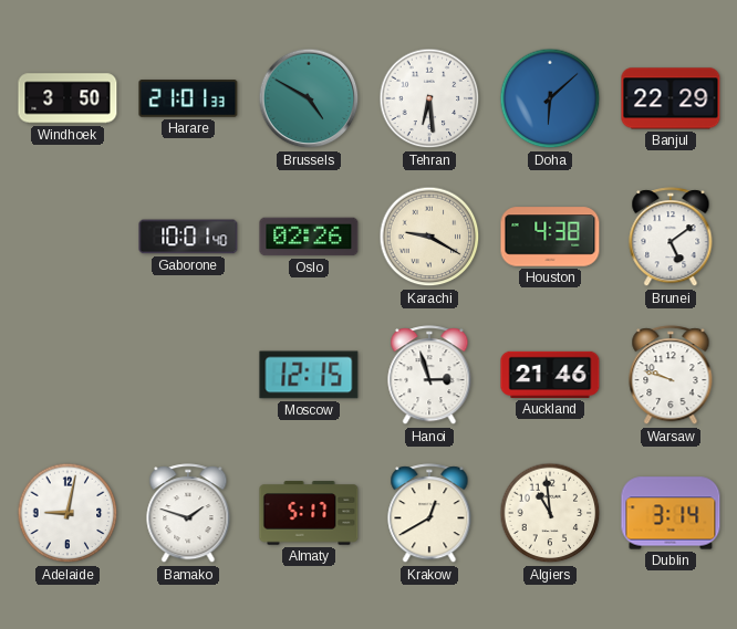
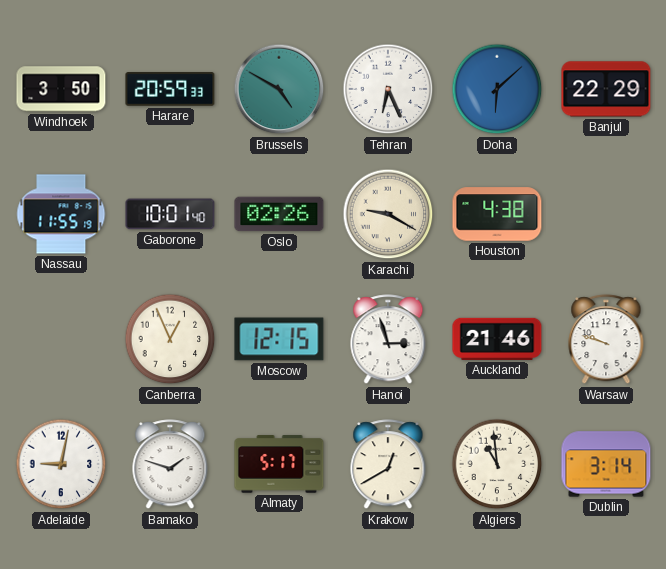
Harare: 21:01 -> 20:59 (170, 89)
Tehran: 6:29 -> 6:26 (388, 89)
Nassau: none -> 11:55 (61, 214)
Brunei: 5:09 -> none (671, 238)
Canberra: none -> 12:56 (170, 339)
